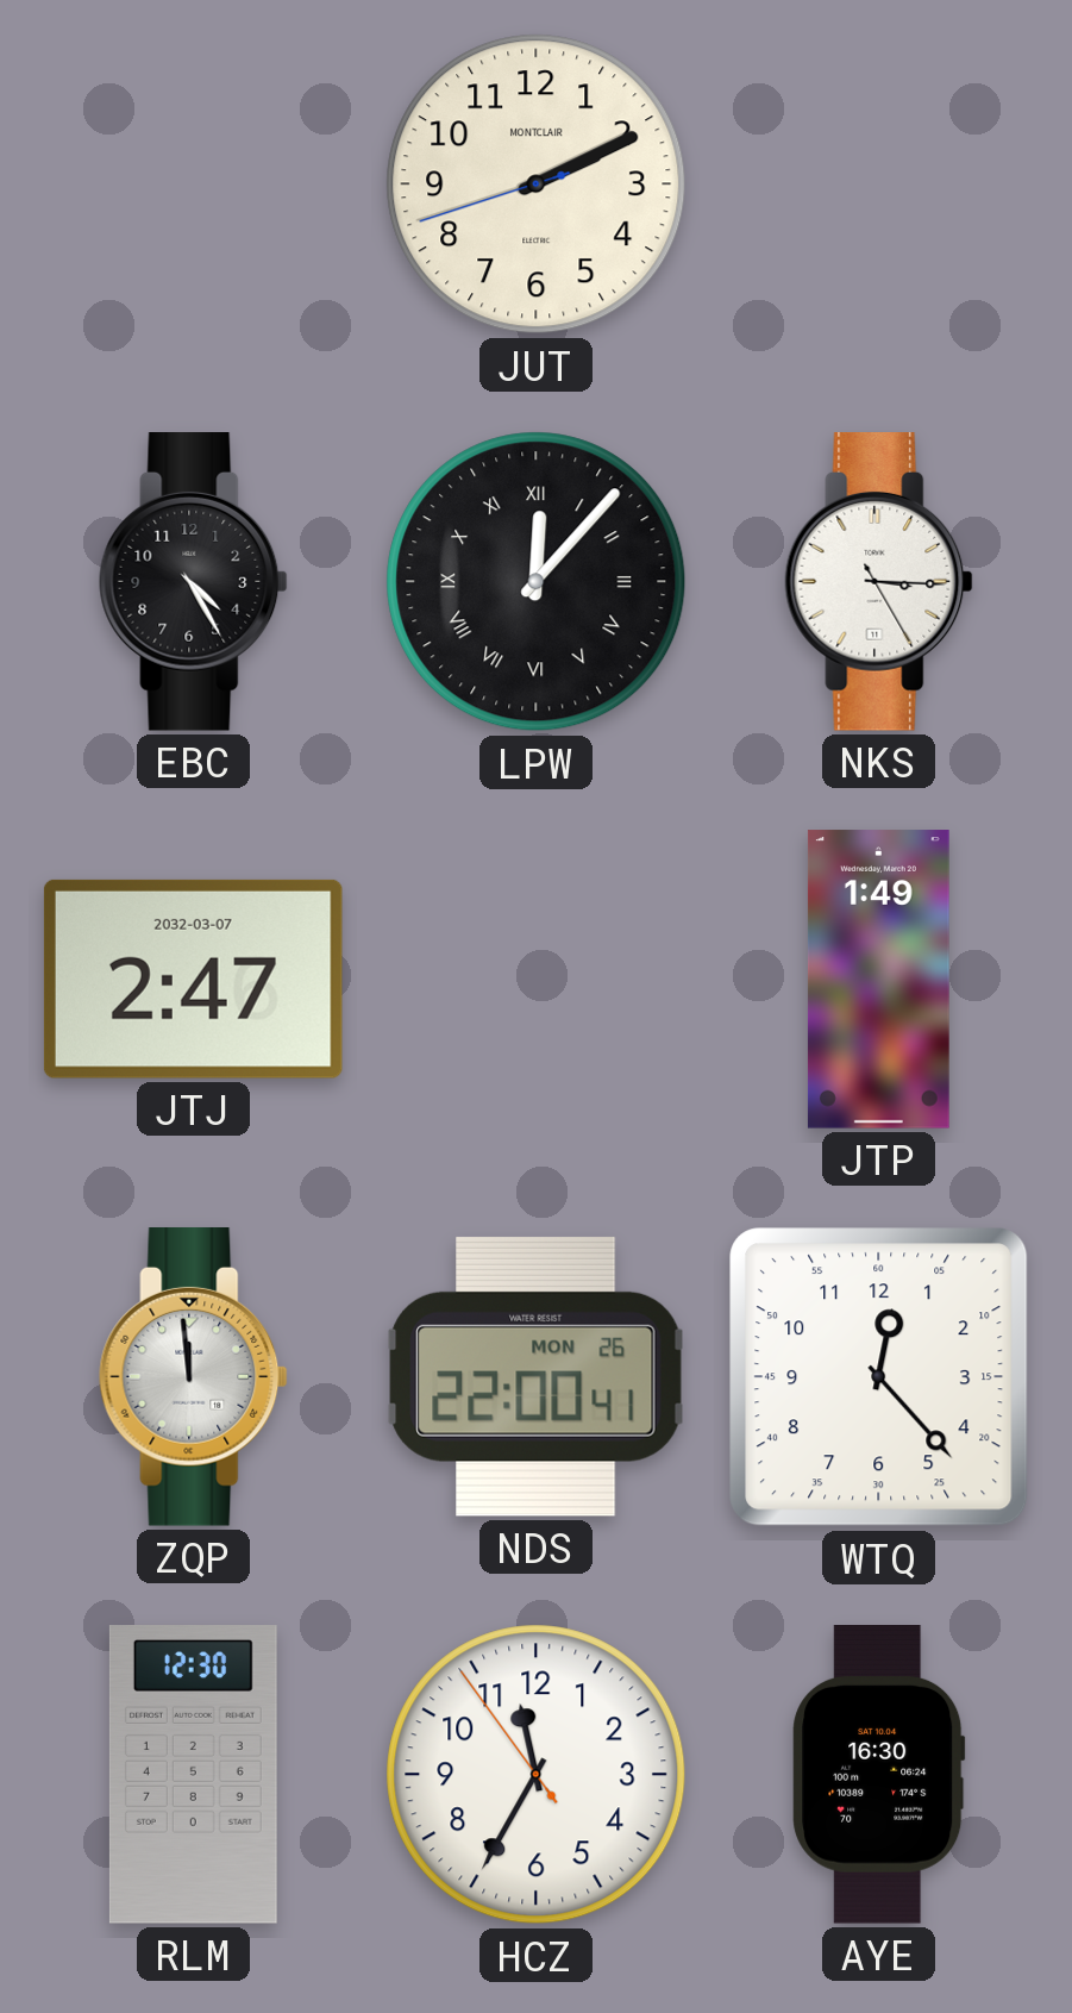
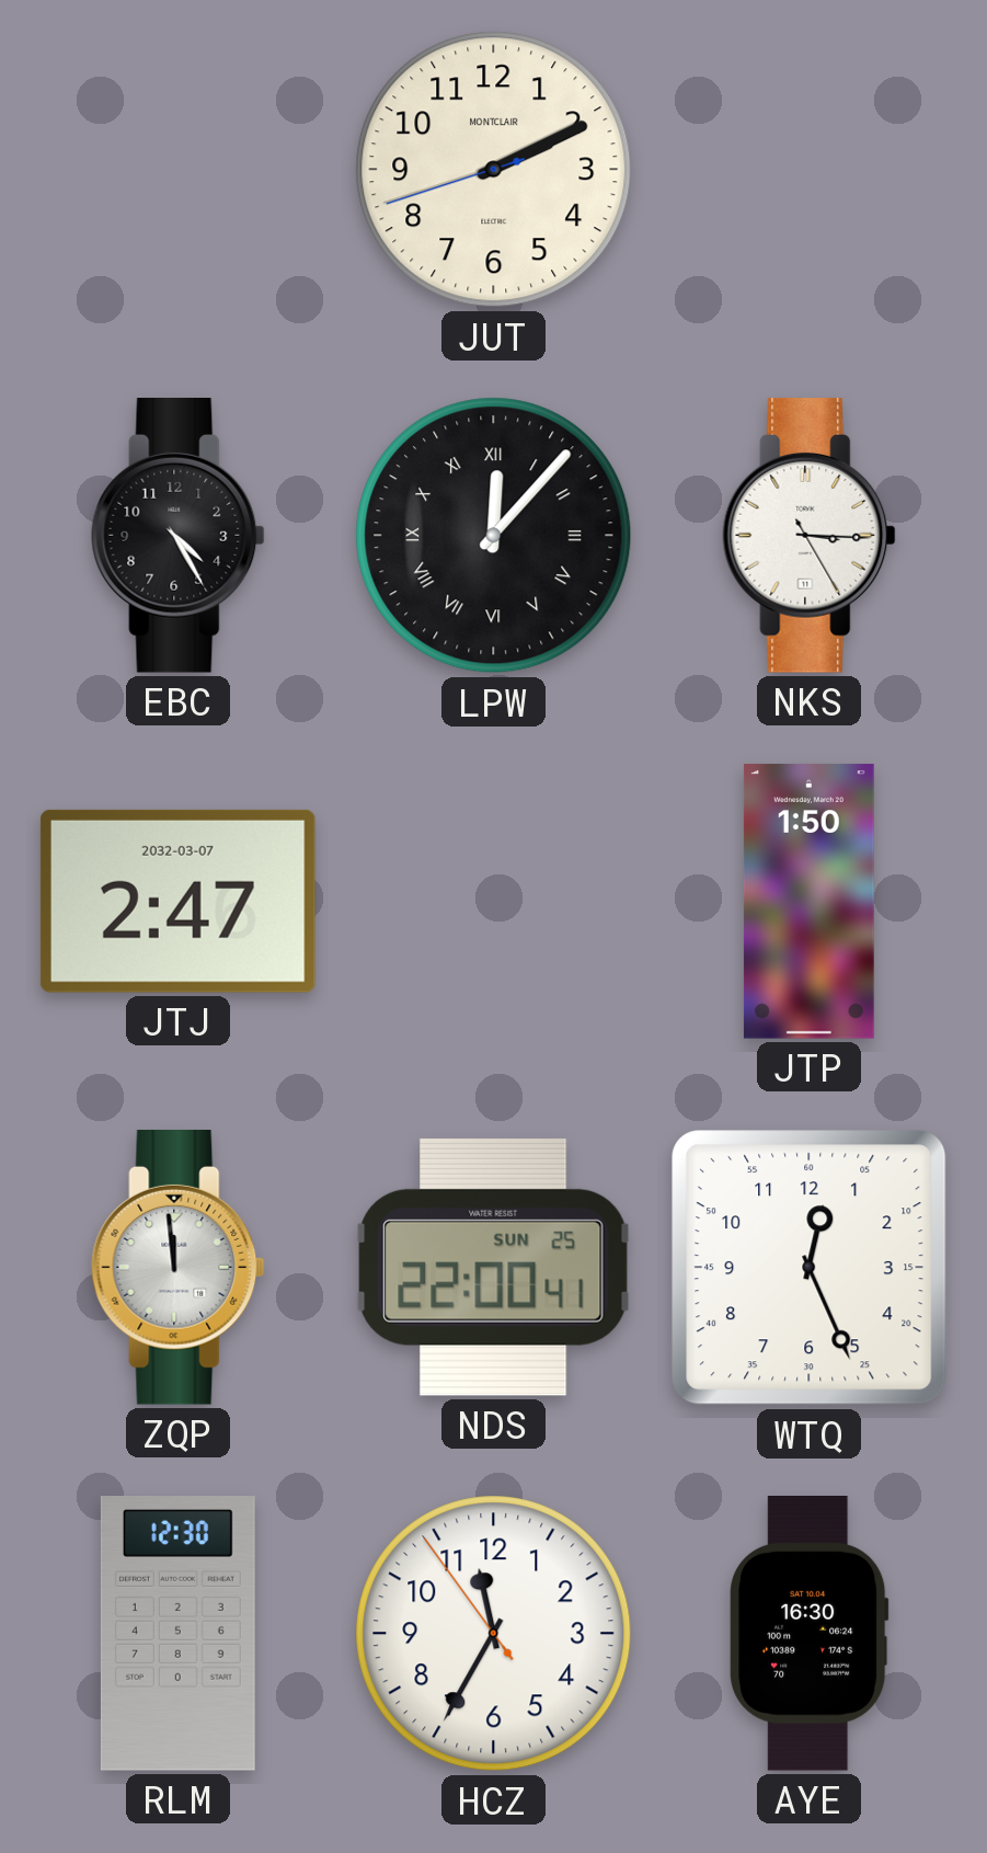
JTP: 1:49 -> 1:50 (808, 902)
NDS date: MON 26 -> SUN 25 (493, 1267)
WTQ: 12:23 -> 12:26 (810, 1268)
